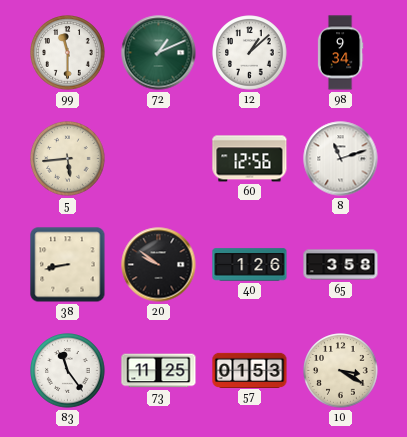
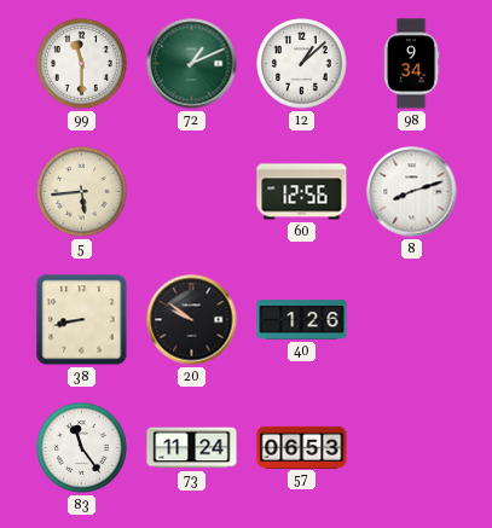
8: 11:12 -> 8:12 (412, 192)
65: 3:58 -> none (341, 265)
73: 11:25 -> 11:24 (192, 448)
57: 01:53 -> 06:53 (302, 447)
10: 3:20 -> none (341, 371)
